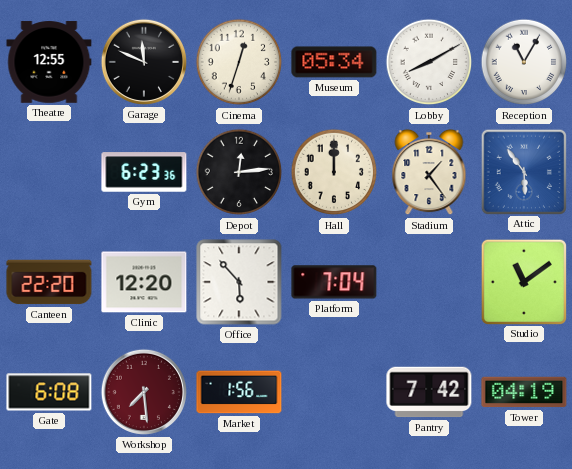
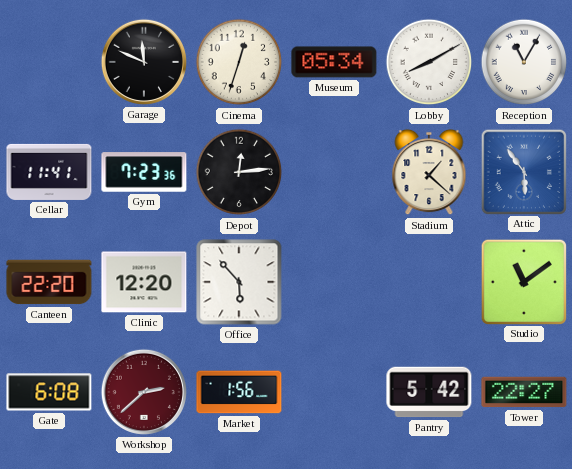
Theatre: 12:55 -> none (49, 62)
Cellar: none -> 11:41 (49, 172)
Gym: 6:23 -> 7:23 (144, 172)
Hall: 12:00 -> none (334, 172)
Stadium: 1:24 -> 1:22 (429, 172)
Platform: 7:04 -> none (334, 282)
Workshop: 7:29 -> 2:38 (144, 392)
Pantry: 7:42 -> 5:42 (429, 392)
Tower: 04:19 -> 22:27 (524, 392)
